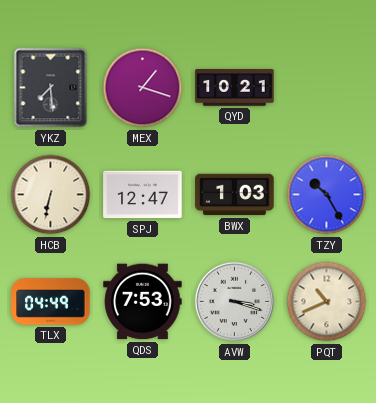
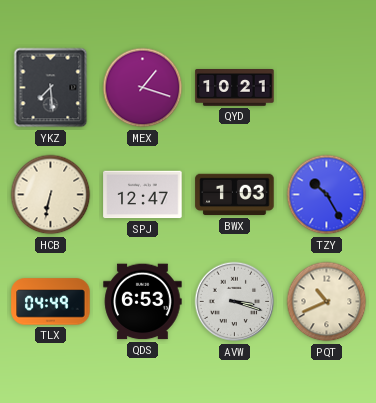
QDS: 7:53 -> 6:53 (143, 302)
